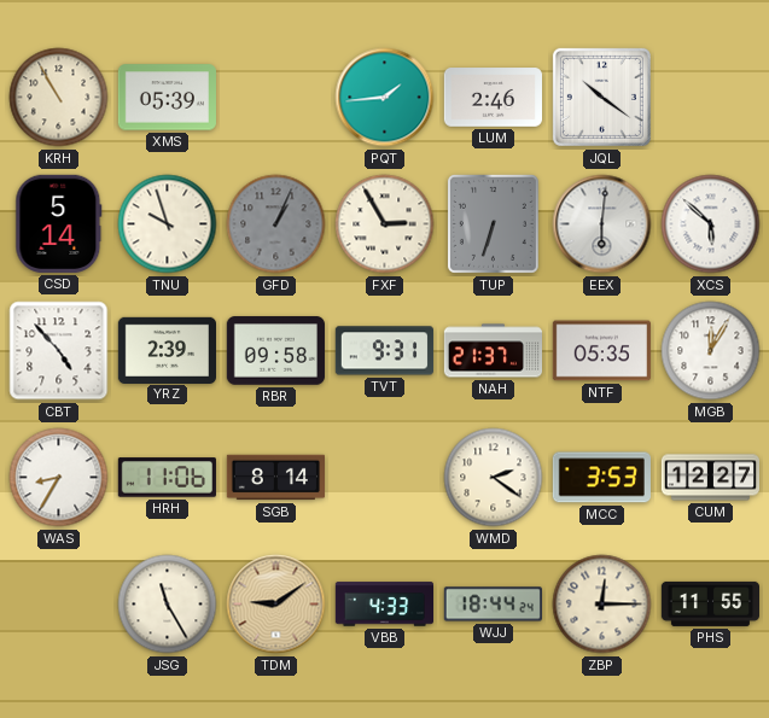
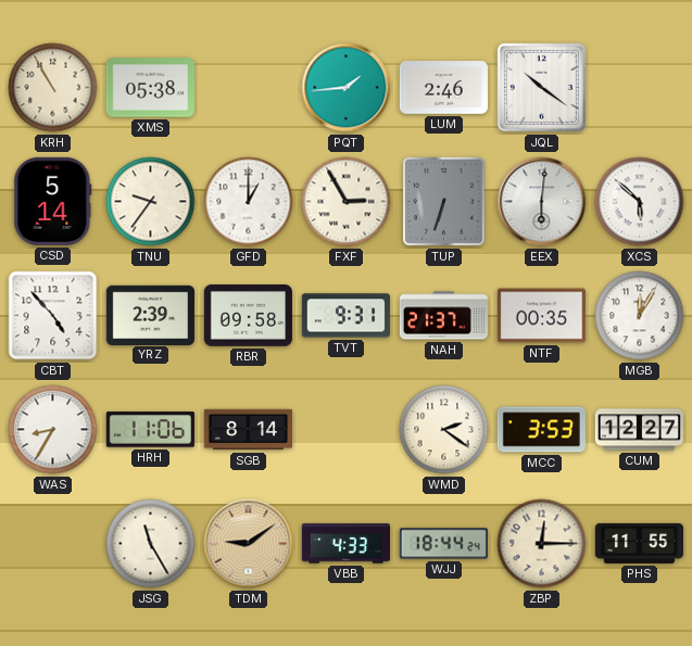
XMS: 05:39 -> 05:38 (150, 88)
TNU: 9:57 -> 9:36 (151, 202)
GFD: 1:04 -> 1:00 (249, 202)
GFD dial: grey -> white (249, 202)
NTF: 05:35 -> 00:35 (541, 316)
